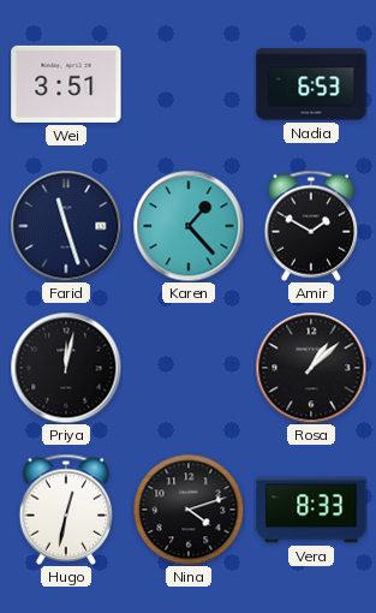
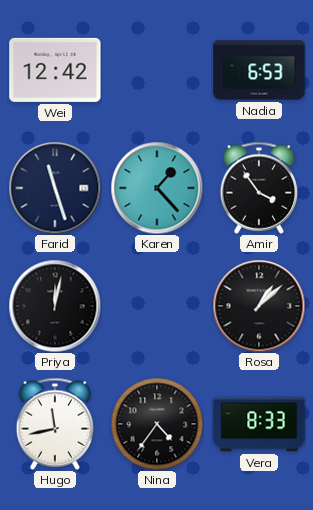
Wei: 3:51 -> 12:42 (55, 70)
Amir: 1:50 -> 3:54 (259, 188)
Hugo: 12:32 -> 11:43 (55, 424)
Nina: 4:12 -> 4:36 (157, 424)
